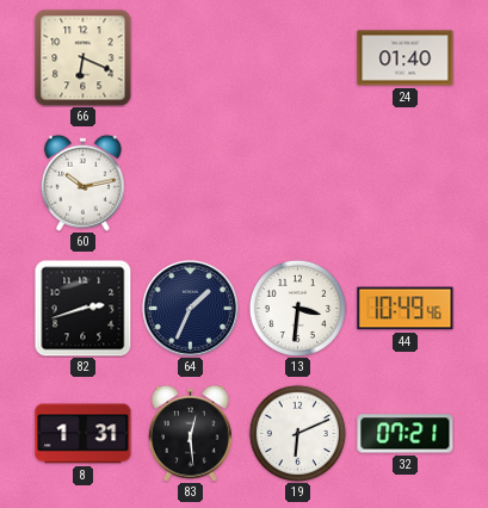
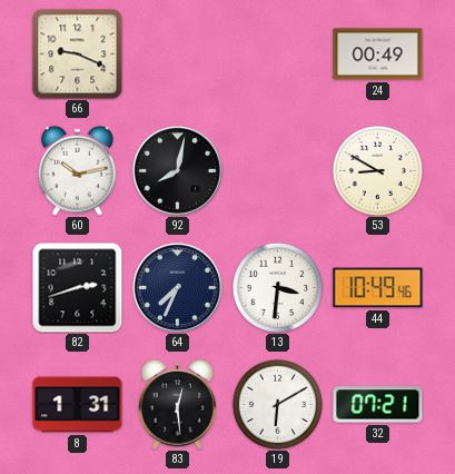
66: 6:19 -> 9:19 (78, 55)
24: 01:40 -> 00:49 (378, 55)
92: none -> 8:02 (177, 170)
53: none -> 8:50 (377, 170)
64: 1:34 -> 7:34 (177, 287)
19: 6:11 -> 6:10 (277, 404)
